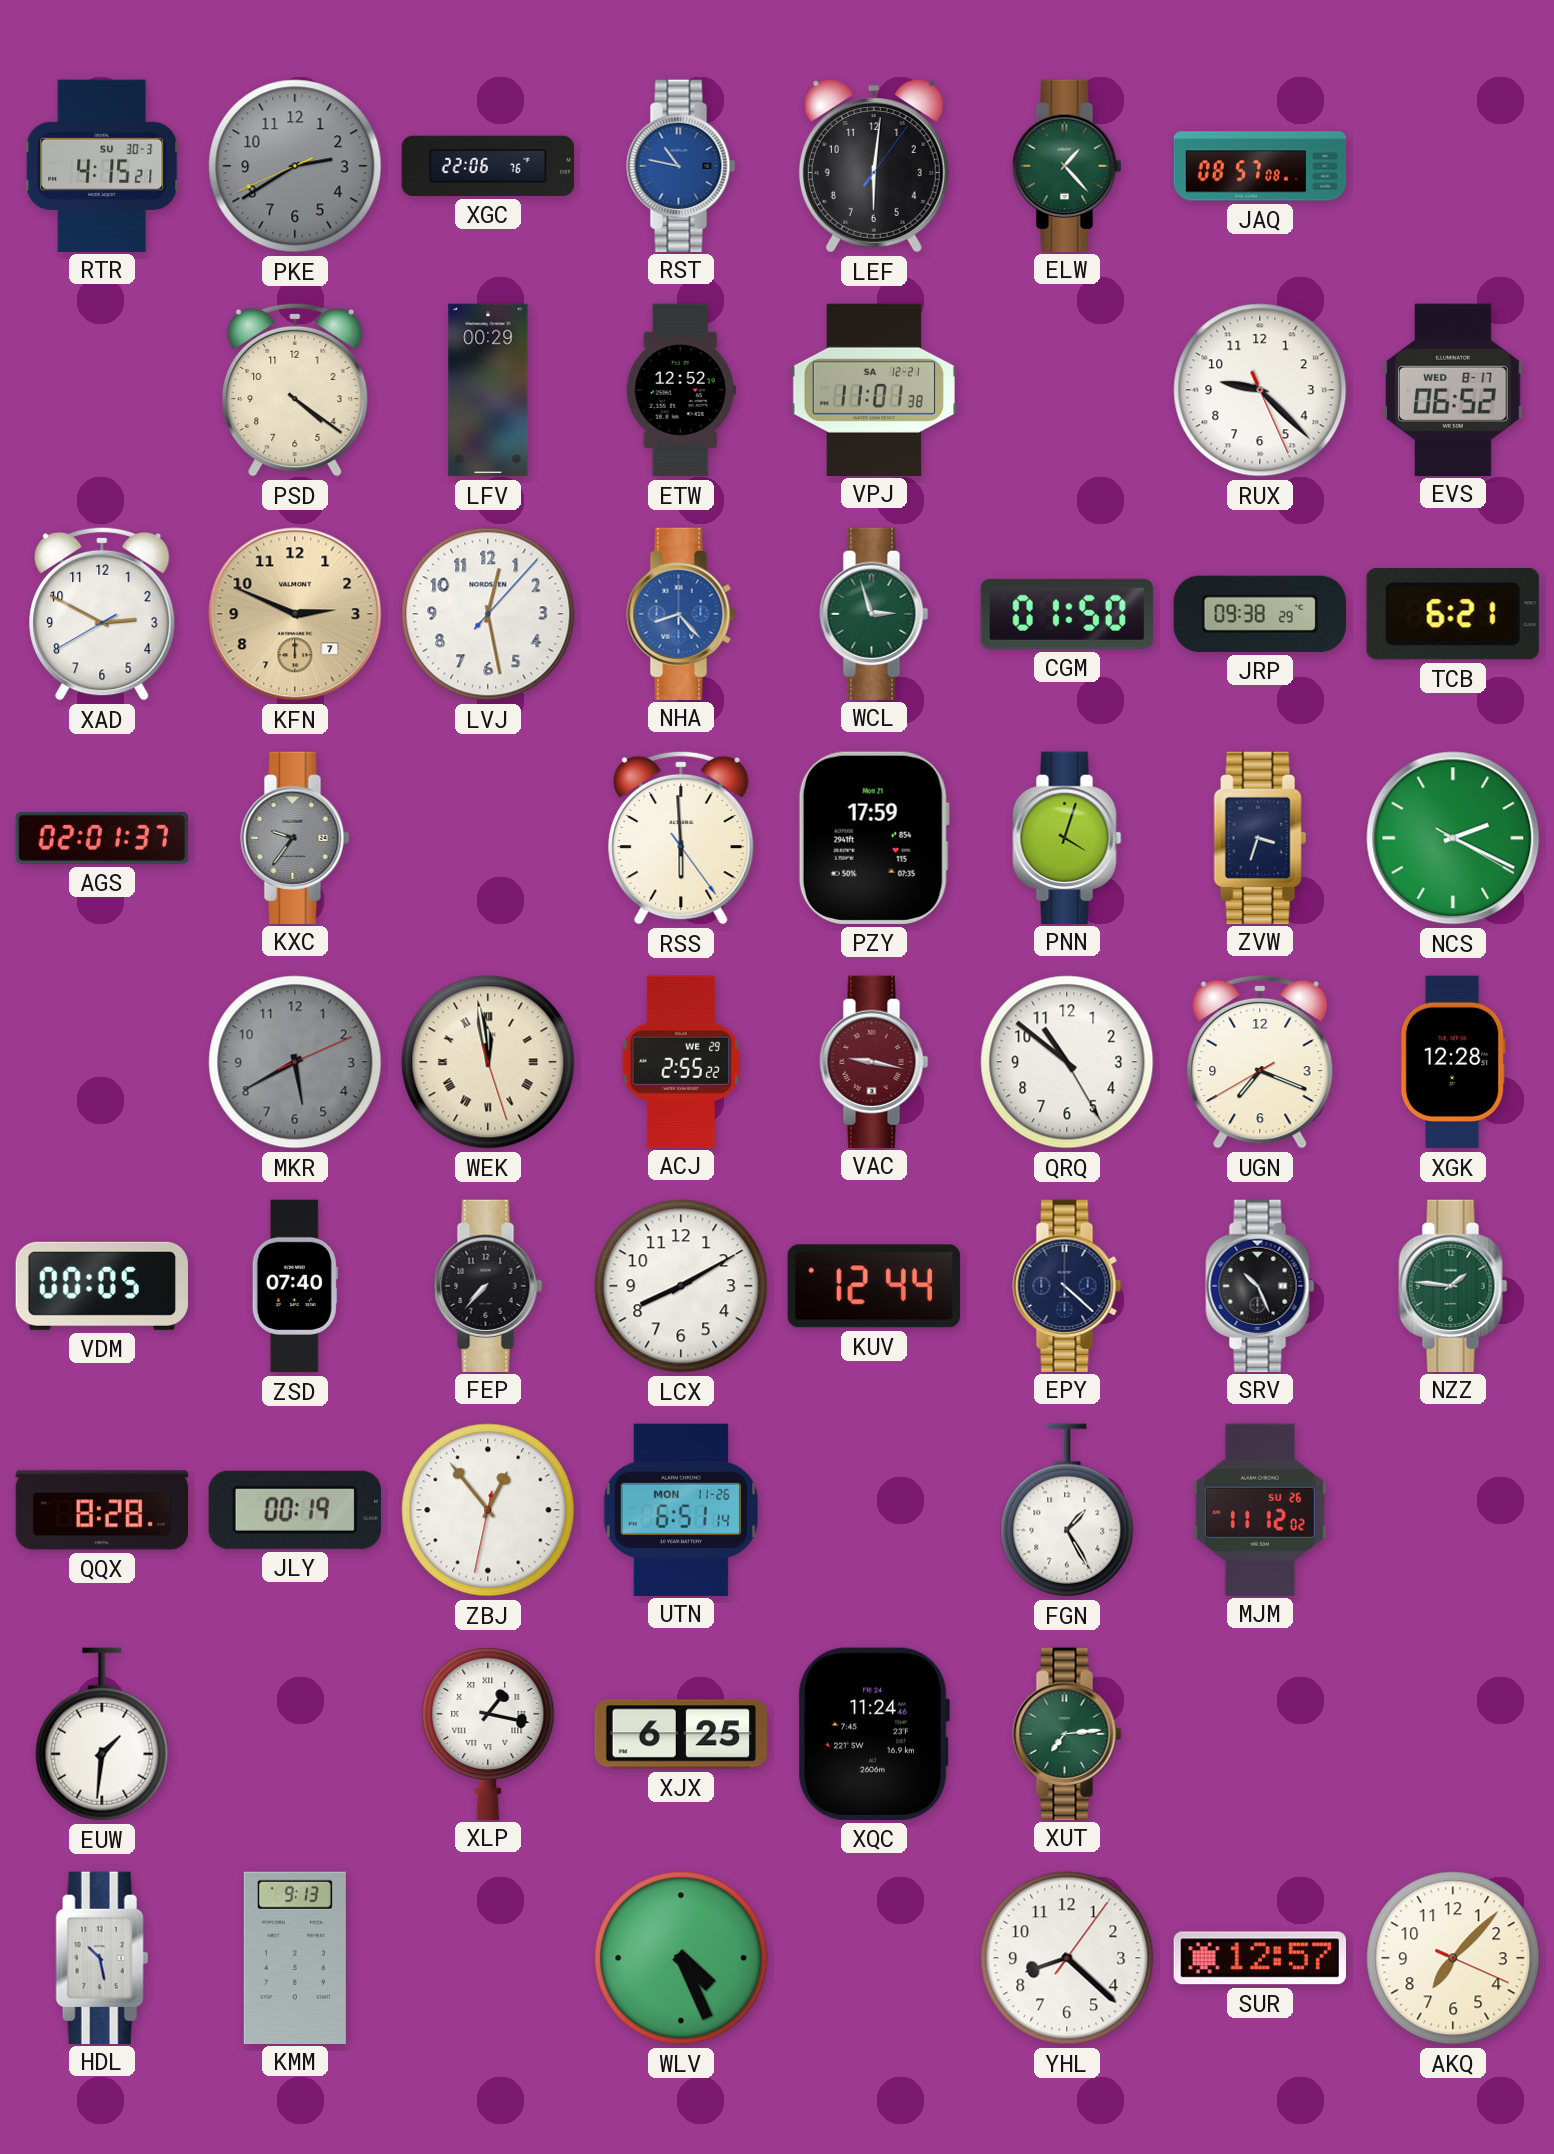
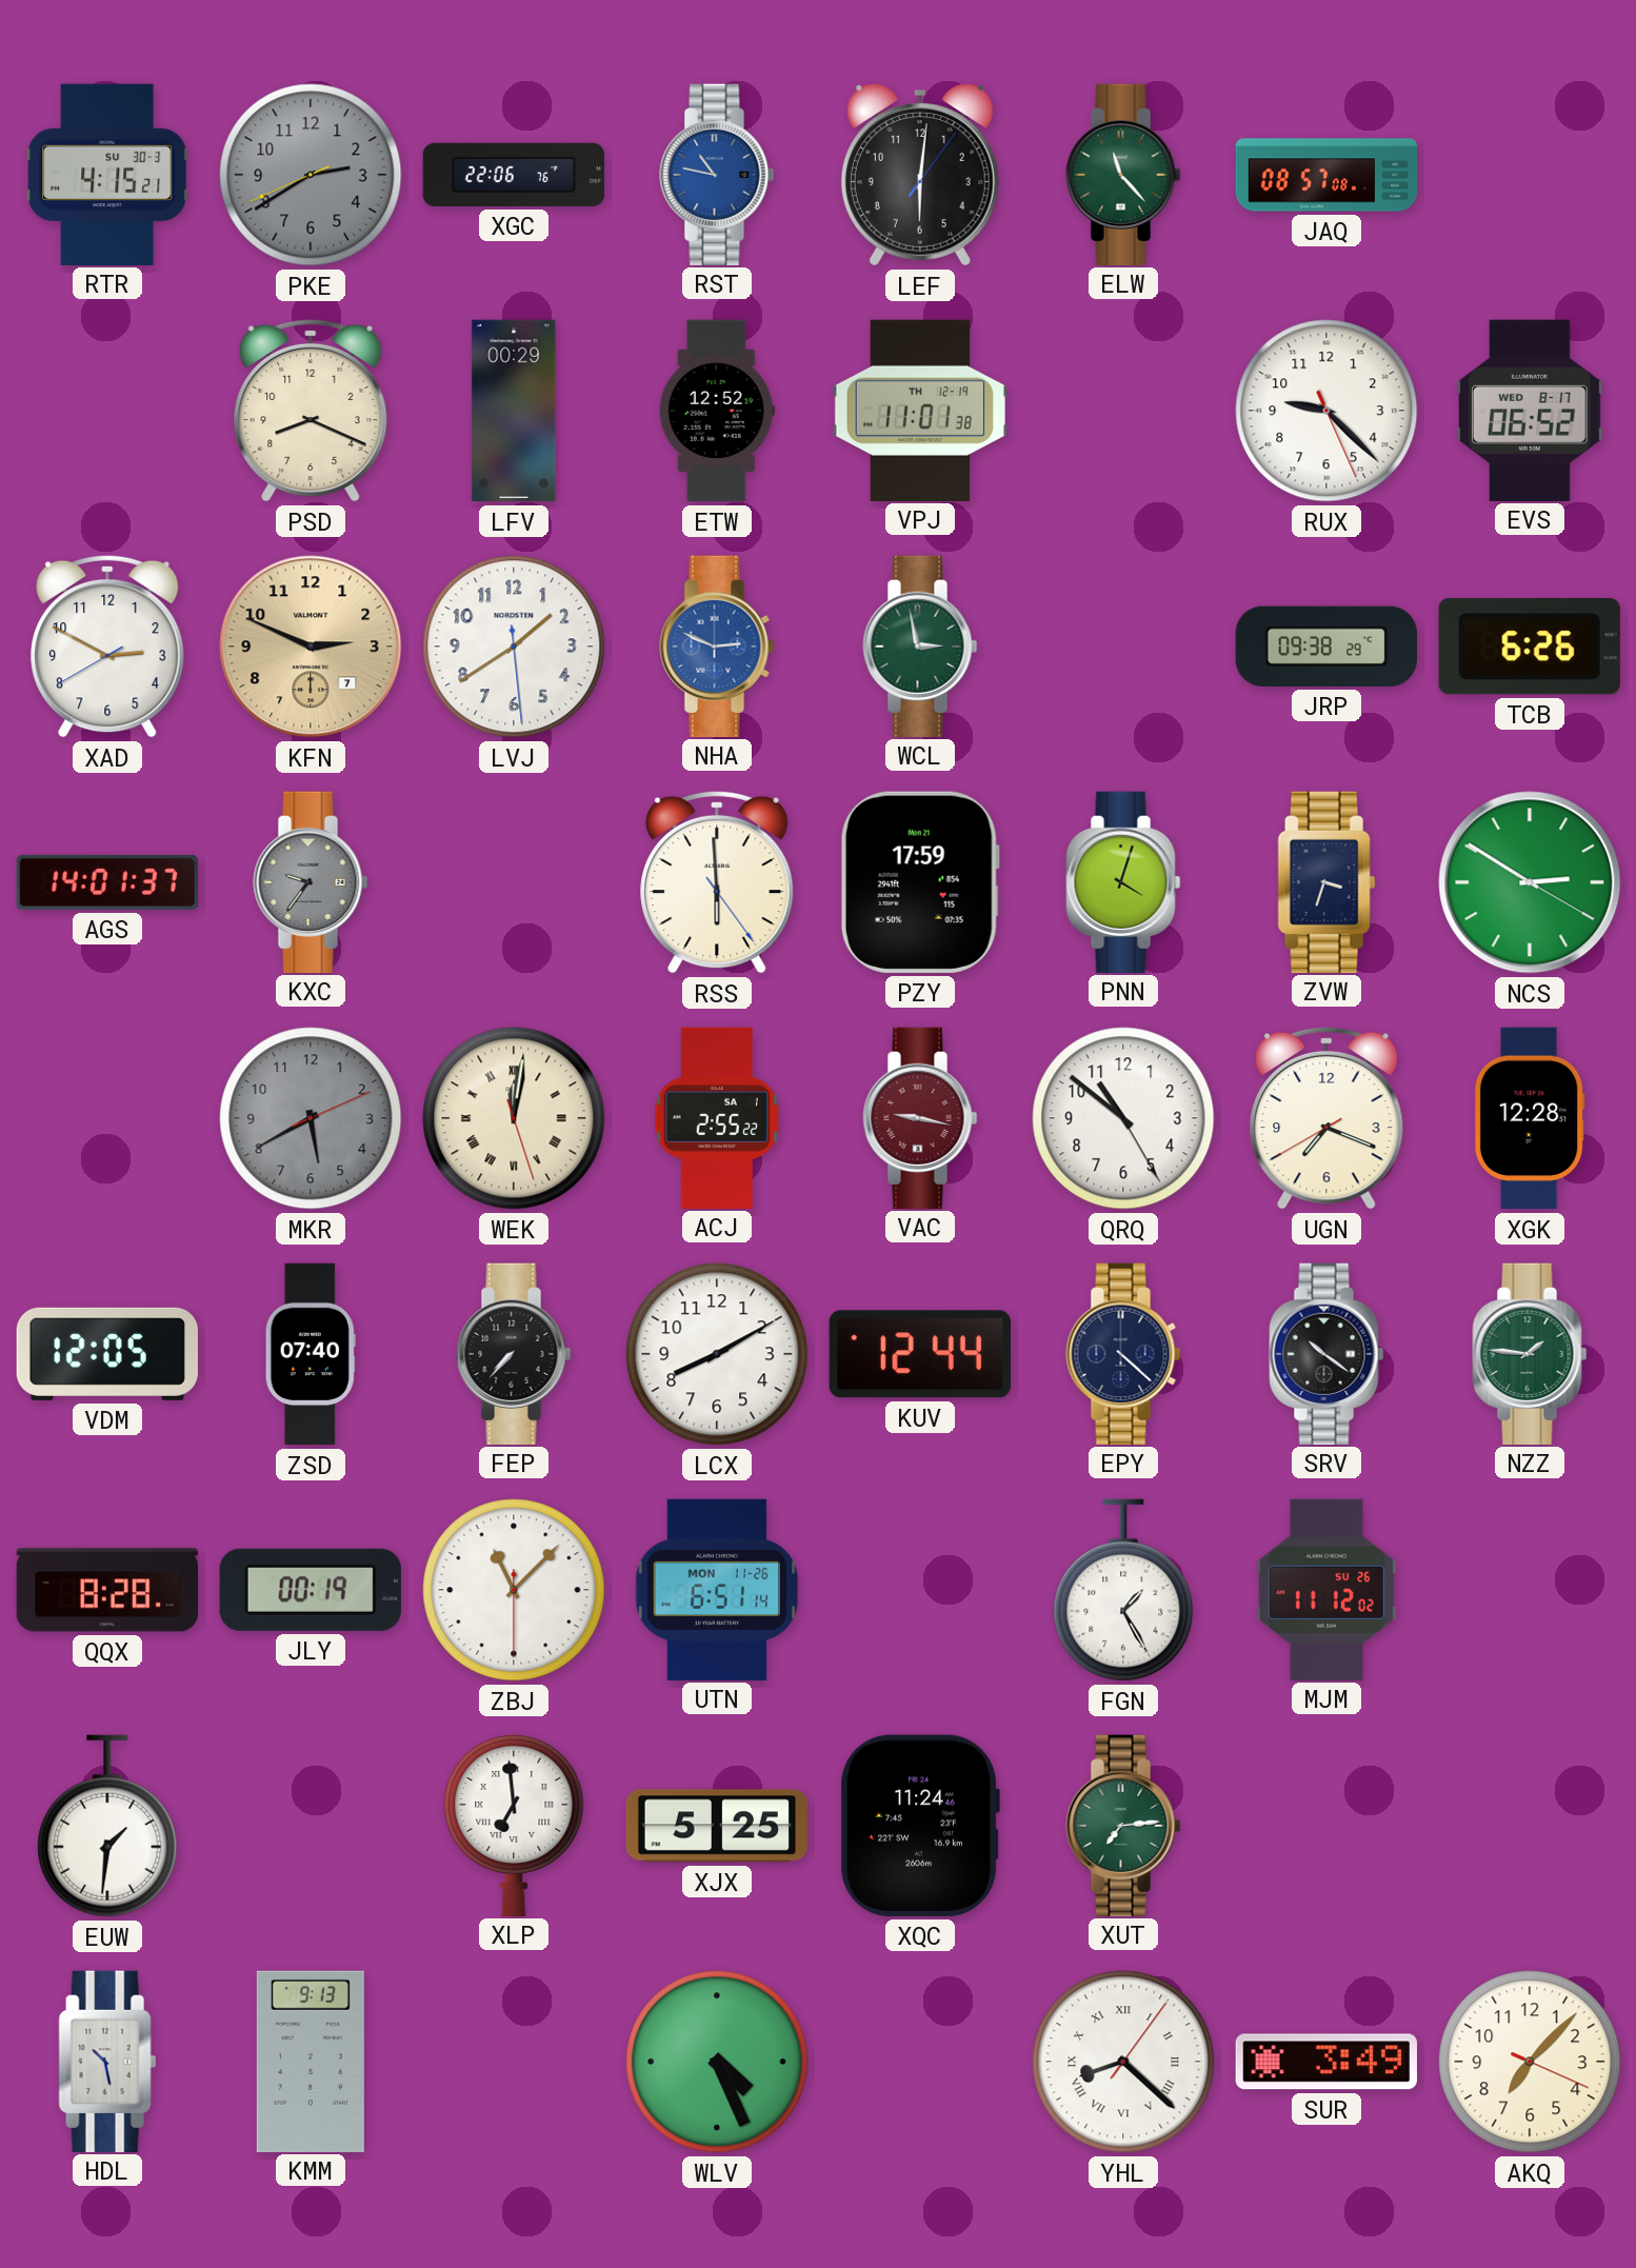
ELW: 1:23 -> 11:23 (1123, 174)
PSD: 4:21 -> 8:19 (311, 411)
VPJ date: SA 12-21 -> TH 12-19 (919, 410)
LVJ: 12:28 -> 1:39 (514, 646)
NHA: 8:23 -> 2:49 (717, 645)
WCL: 2:57 -> 2:58 (920, 645)
CGM: 01:50 -> none (1067, 614)
TCB: 6:21 -> 6:26 (1530, 646)
AGS: 02:01 -> 14:01 (107, 882)
NCS: 2:19 -> 2:50 (1530, 882)
WEK: 11:58 -> 12:01 (514, 1118)
ACJ date: WE 29 -> SA 1 (716, 1117)
VDM: 00:05 -> 12:05 (107, 1354)
SRV: 10:26 -> 10:21 (1326, 1353)
ZBJ: 12:53 -> 11:07 (514, 1590)
XLP: 1:17 -> 6:59 (514, 1825)
XJX: 6:25 -> 5:25 (716, 1826)
YHL numerals: Arabic -> Roman (1123, 2062)
SUR: 12:57 -> 3:49 (1326, 2062)
